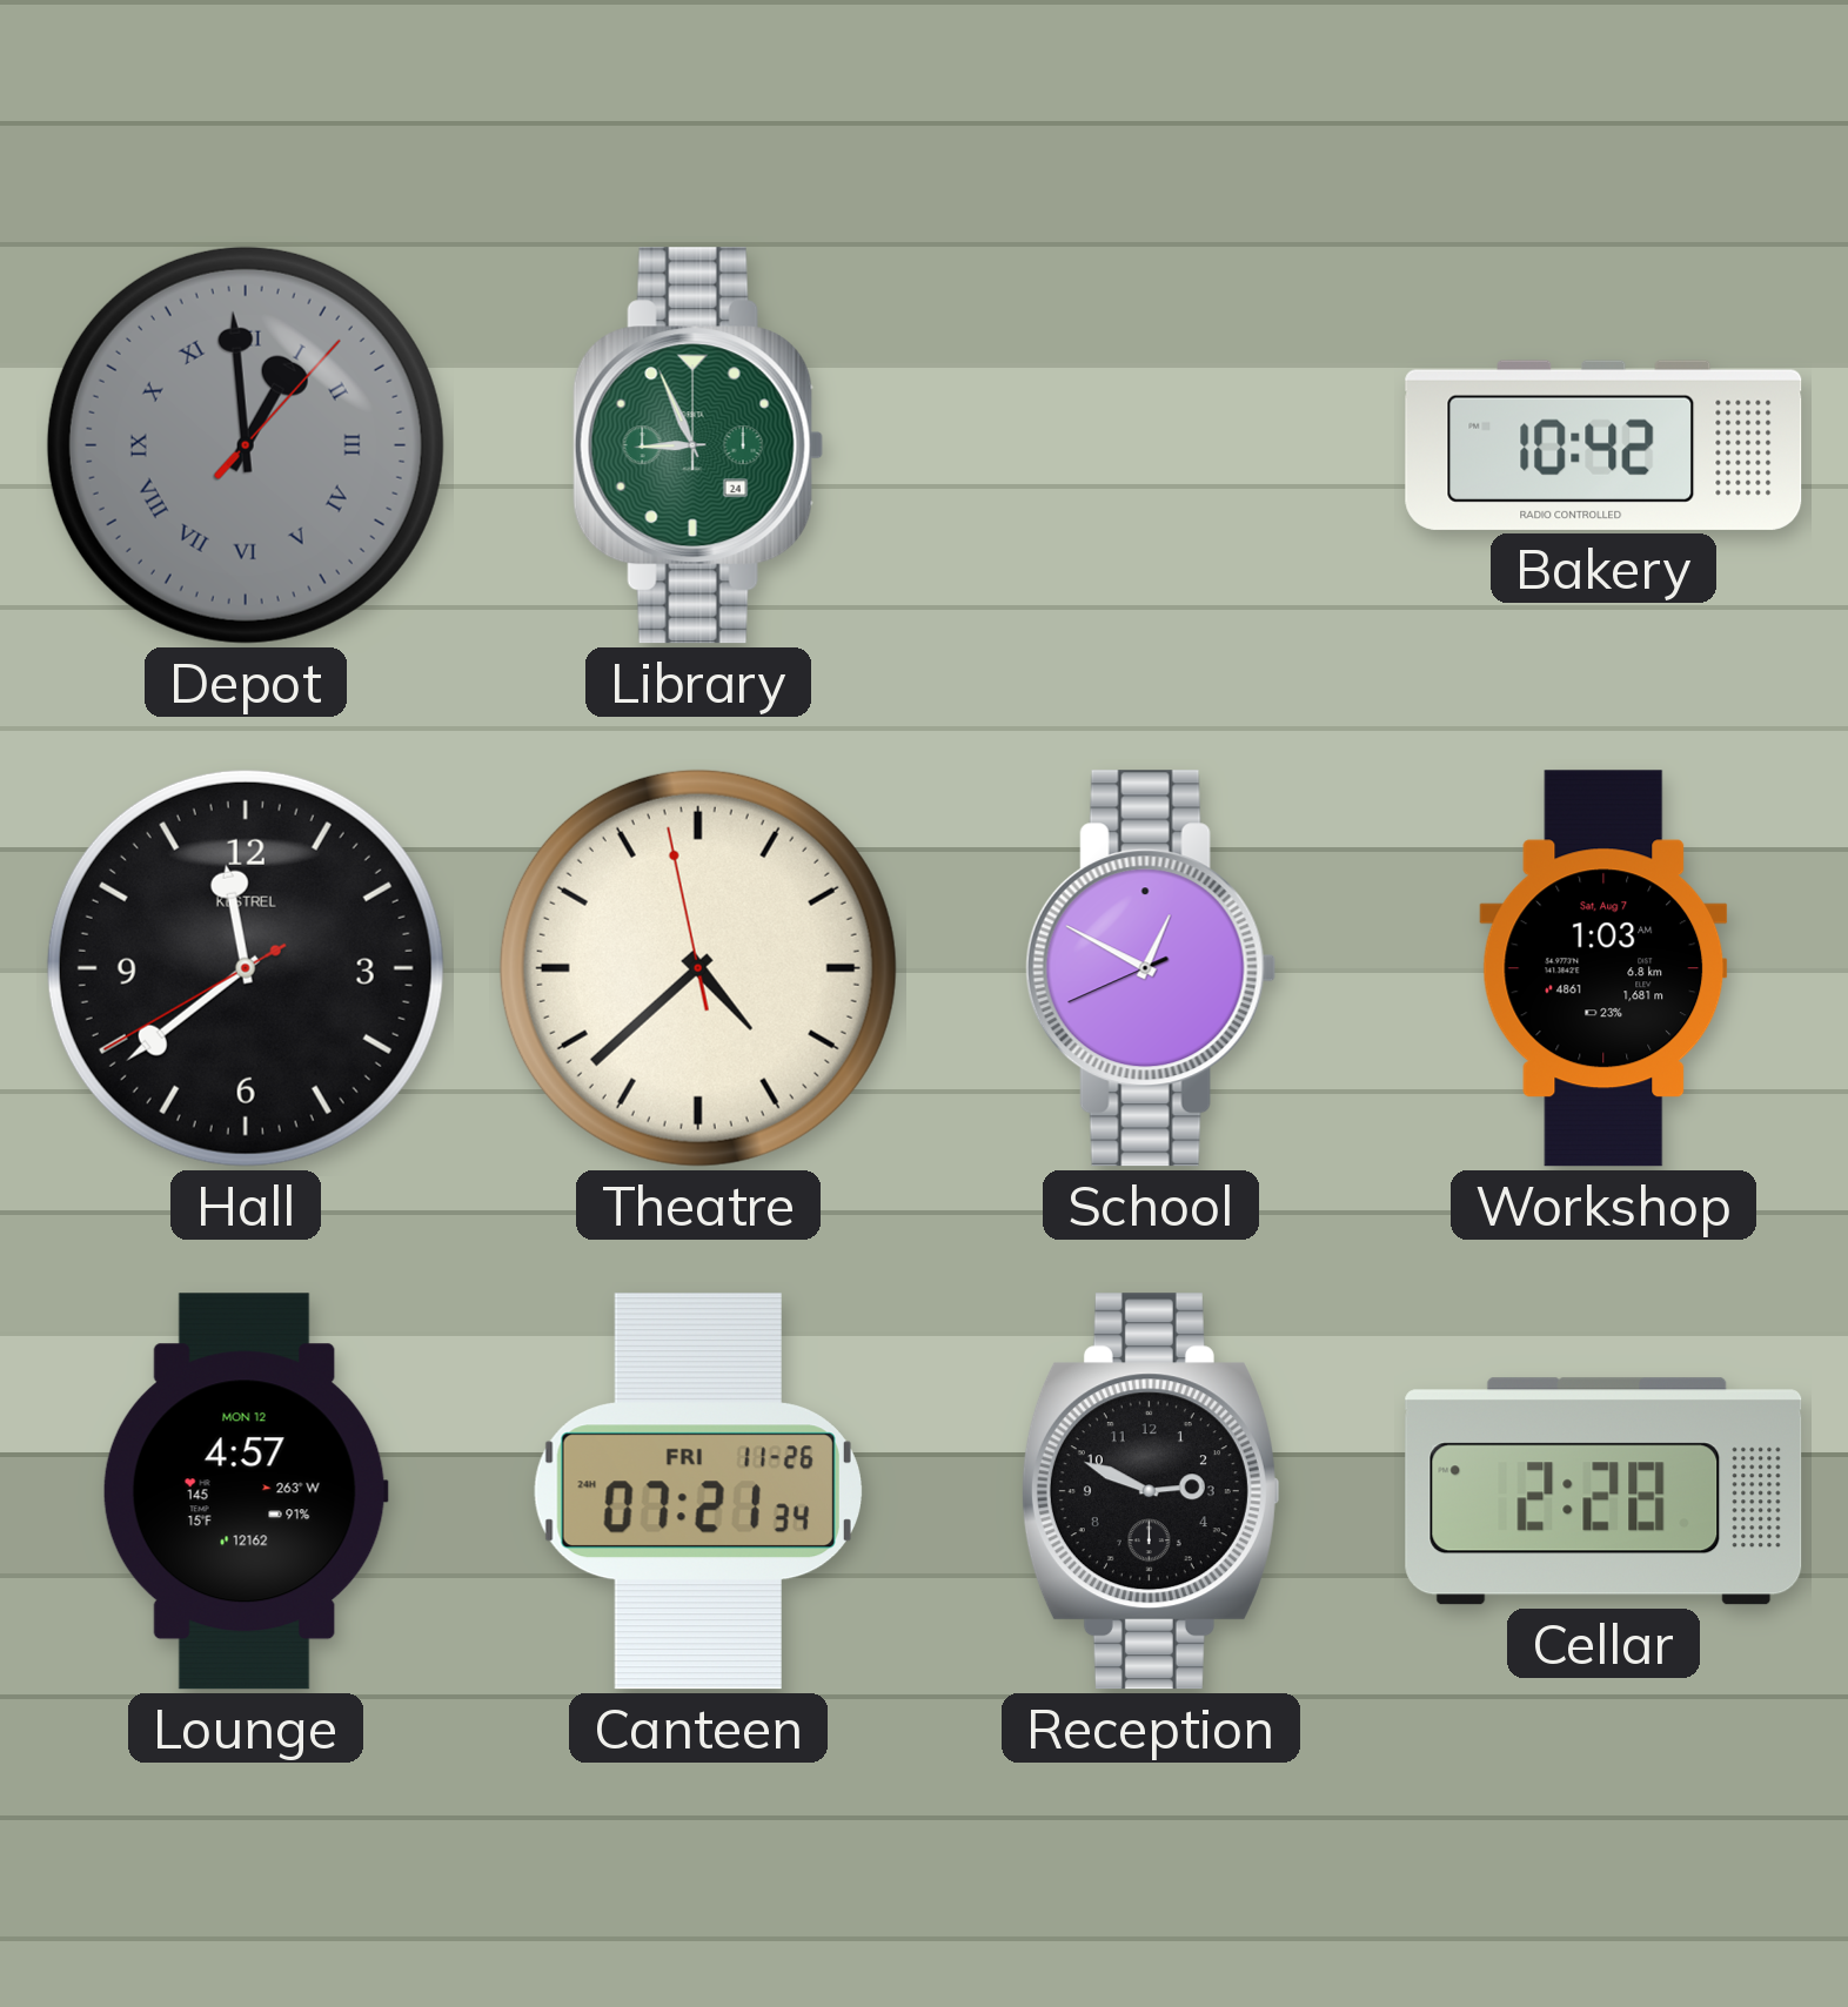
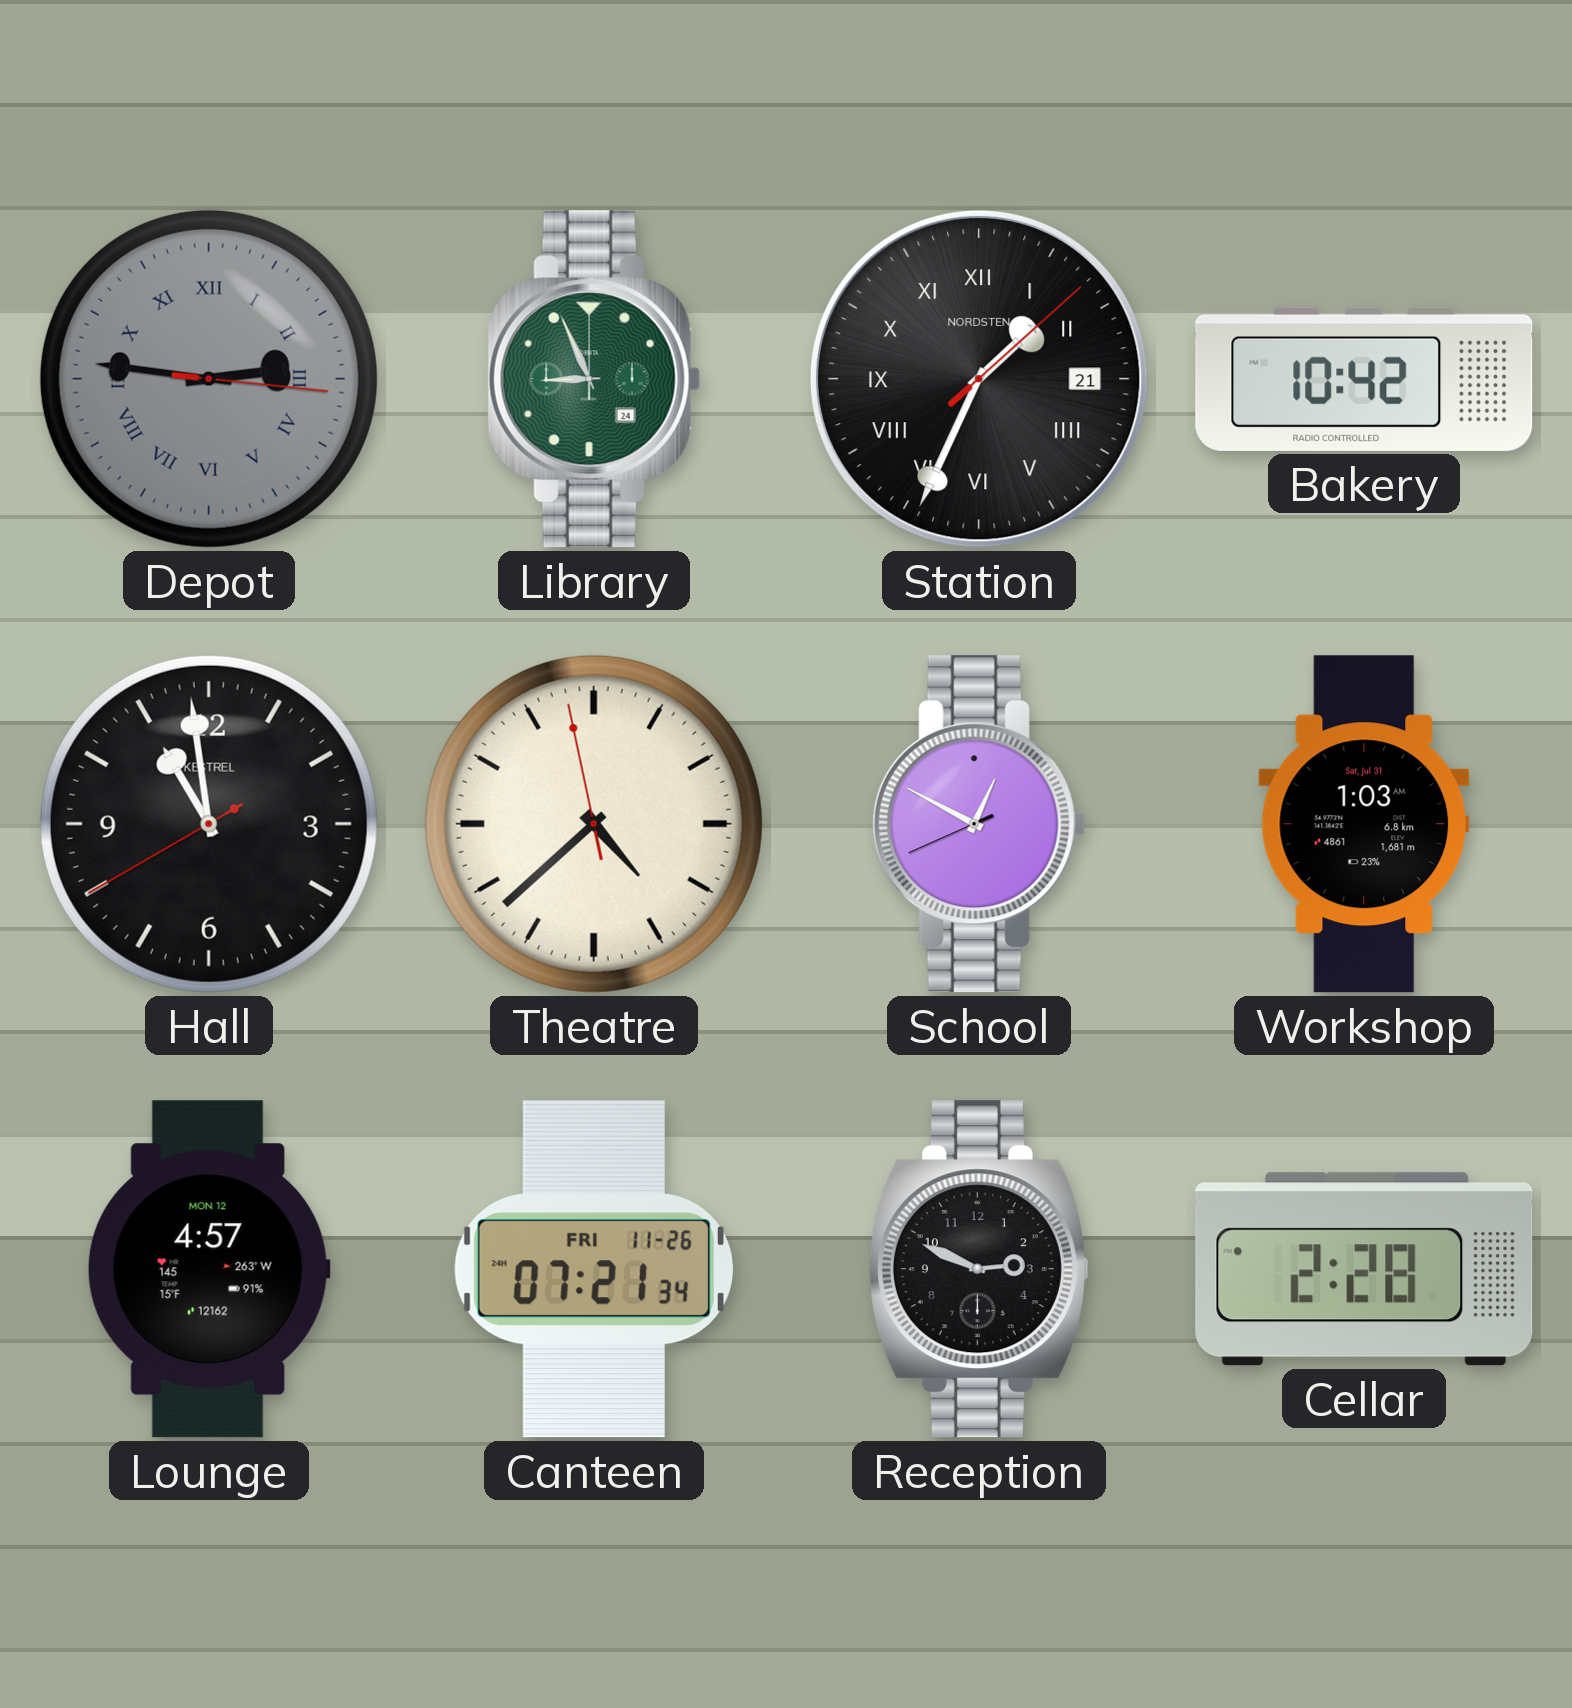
Depot: 12:59 -> 2:46 (209, 379)
Station: none -> 1:34 (979, 379)
Hall: 11:38 -> 10:58 (209, 824)
Workshop date: Sat, Aug 7 -> Sat, Jul 31 (1364, 824)
